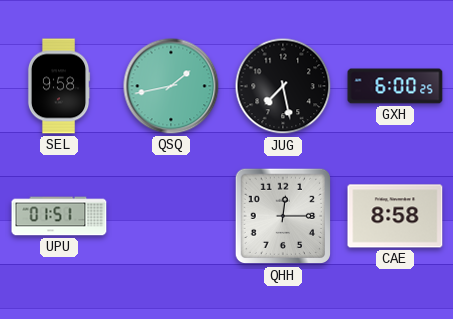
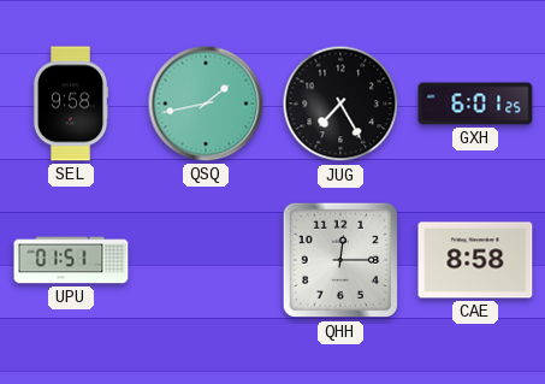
JUG: 7:28 -> 7:25 (340, 104)
GXH: 6:00 -> 6:01 (475, 104)
